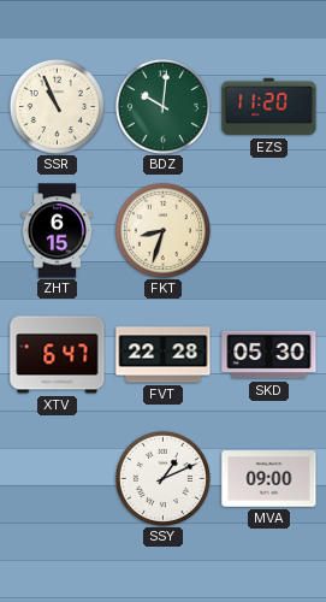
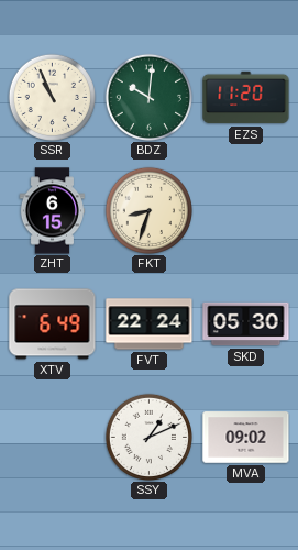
XTV: 6:47 -> 6:49 (53, 324)
FVT: 22:28 -> 22:24 (150, 324)
MVA: 09:00 -> 09:02 (246, 438)
